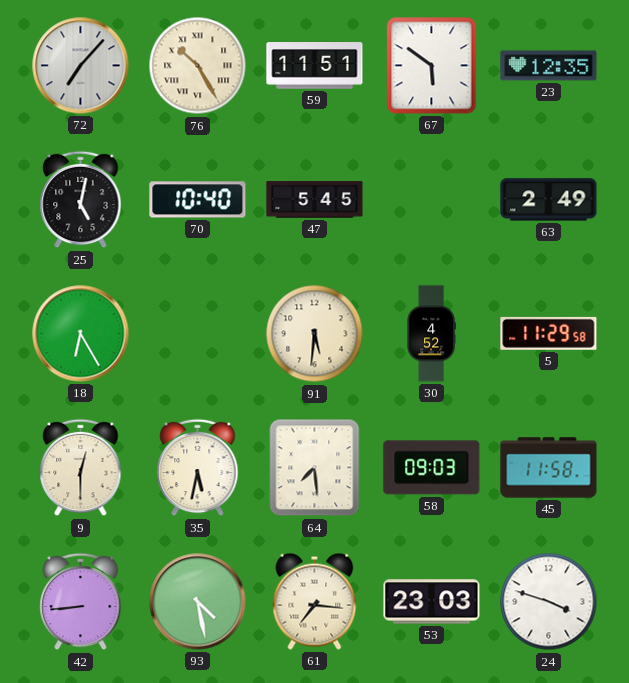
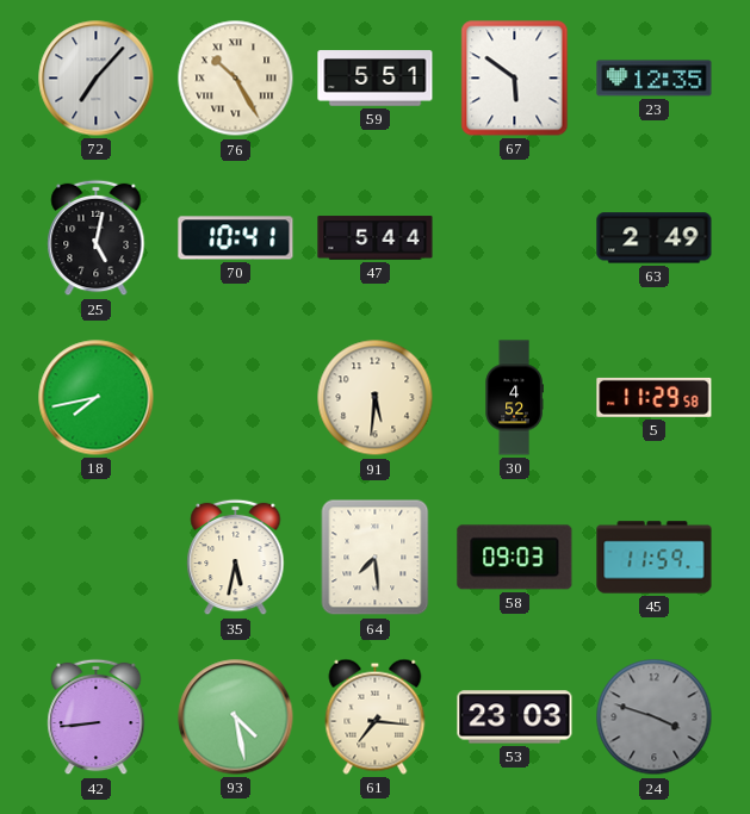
59: 11:51 -> 5:51 (376, 79)
70: 10:40 -> 10:41 (236, 238)
47: 5:45 -> 5:44 (376, 238)
18: 6:25 -> 7:43 (97, 398)
9: 12:30 -> none (81, 468)
45: 11:58 -> 11:59 (655, 558)
24 dial: white -> grey (655, 717)
